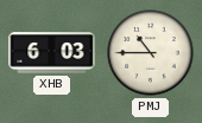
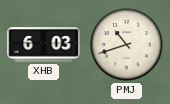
PMJ: 10:45 -> 10:42 (127, 45)
